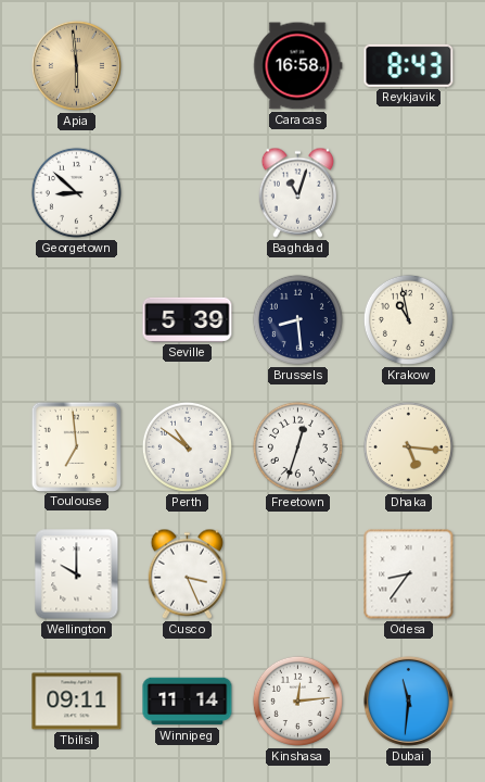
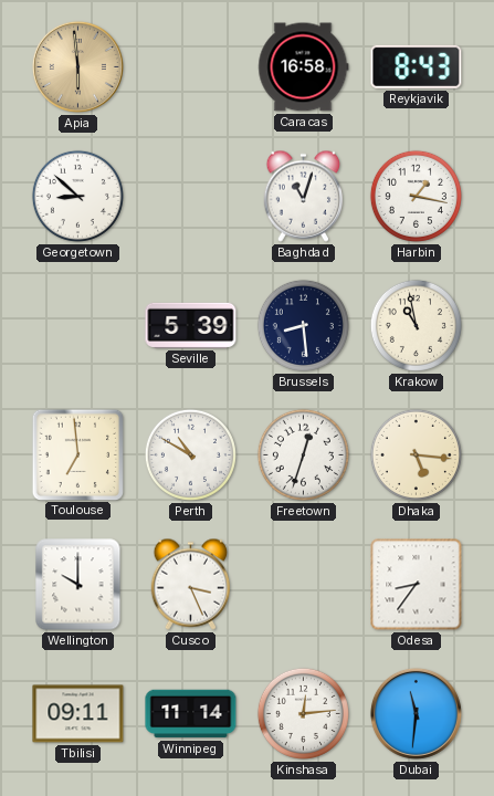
Harbin: none -> 1:17 (416, 196)
Perth: 10:51 -> 10:50 (190, 454)
